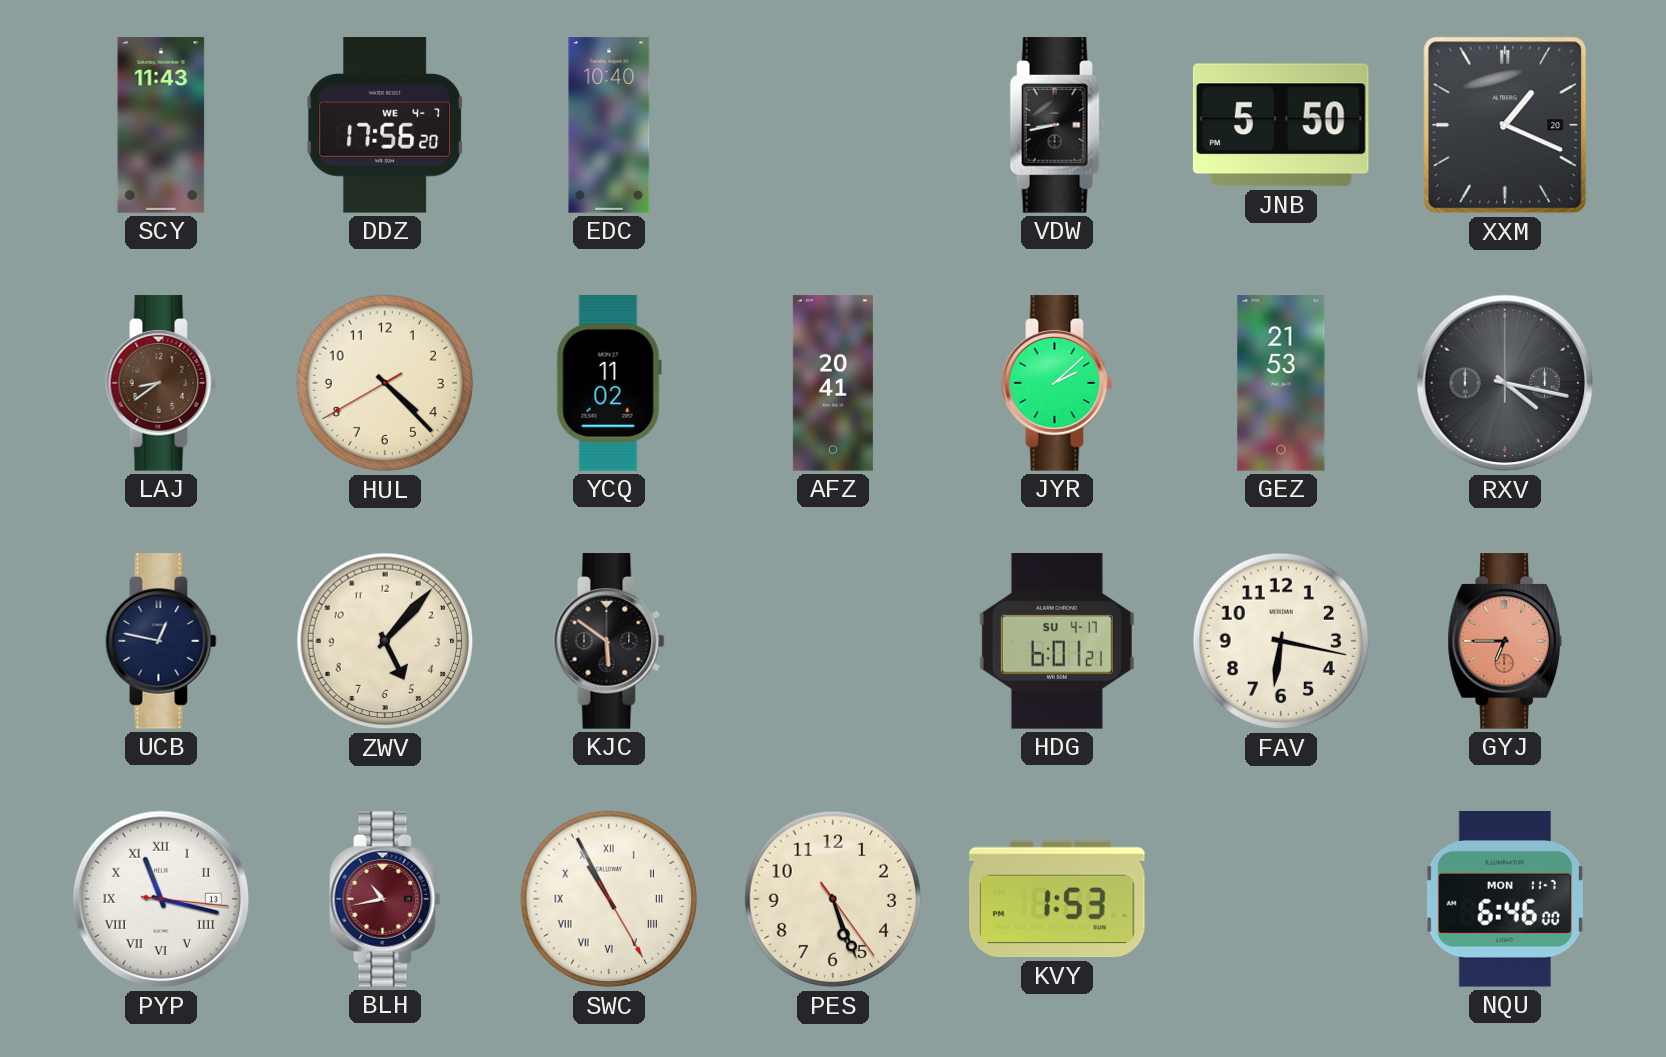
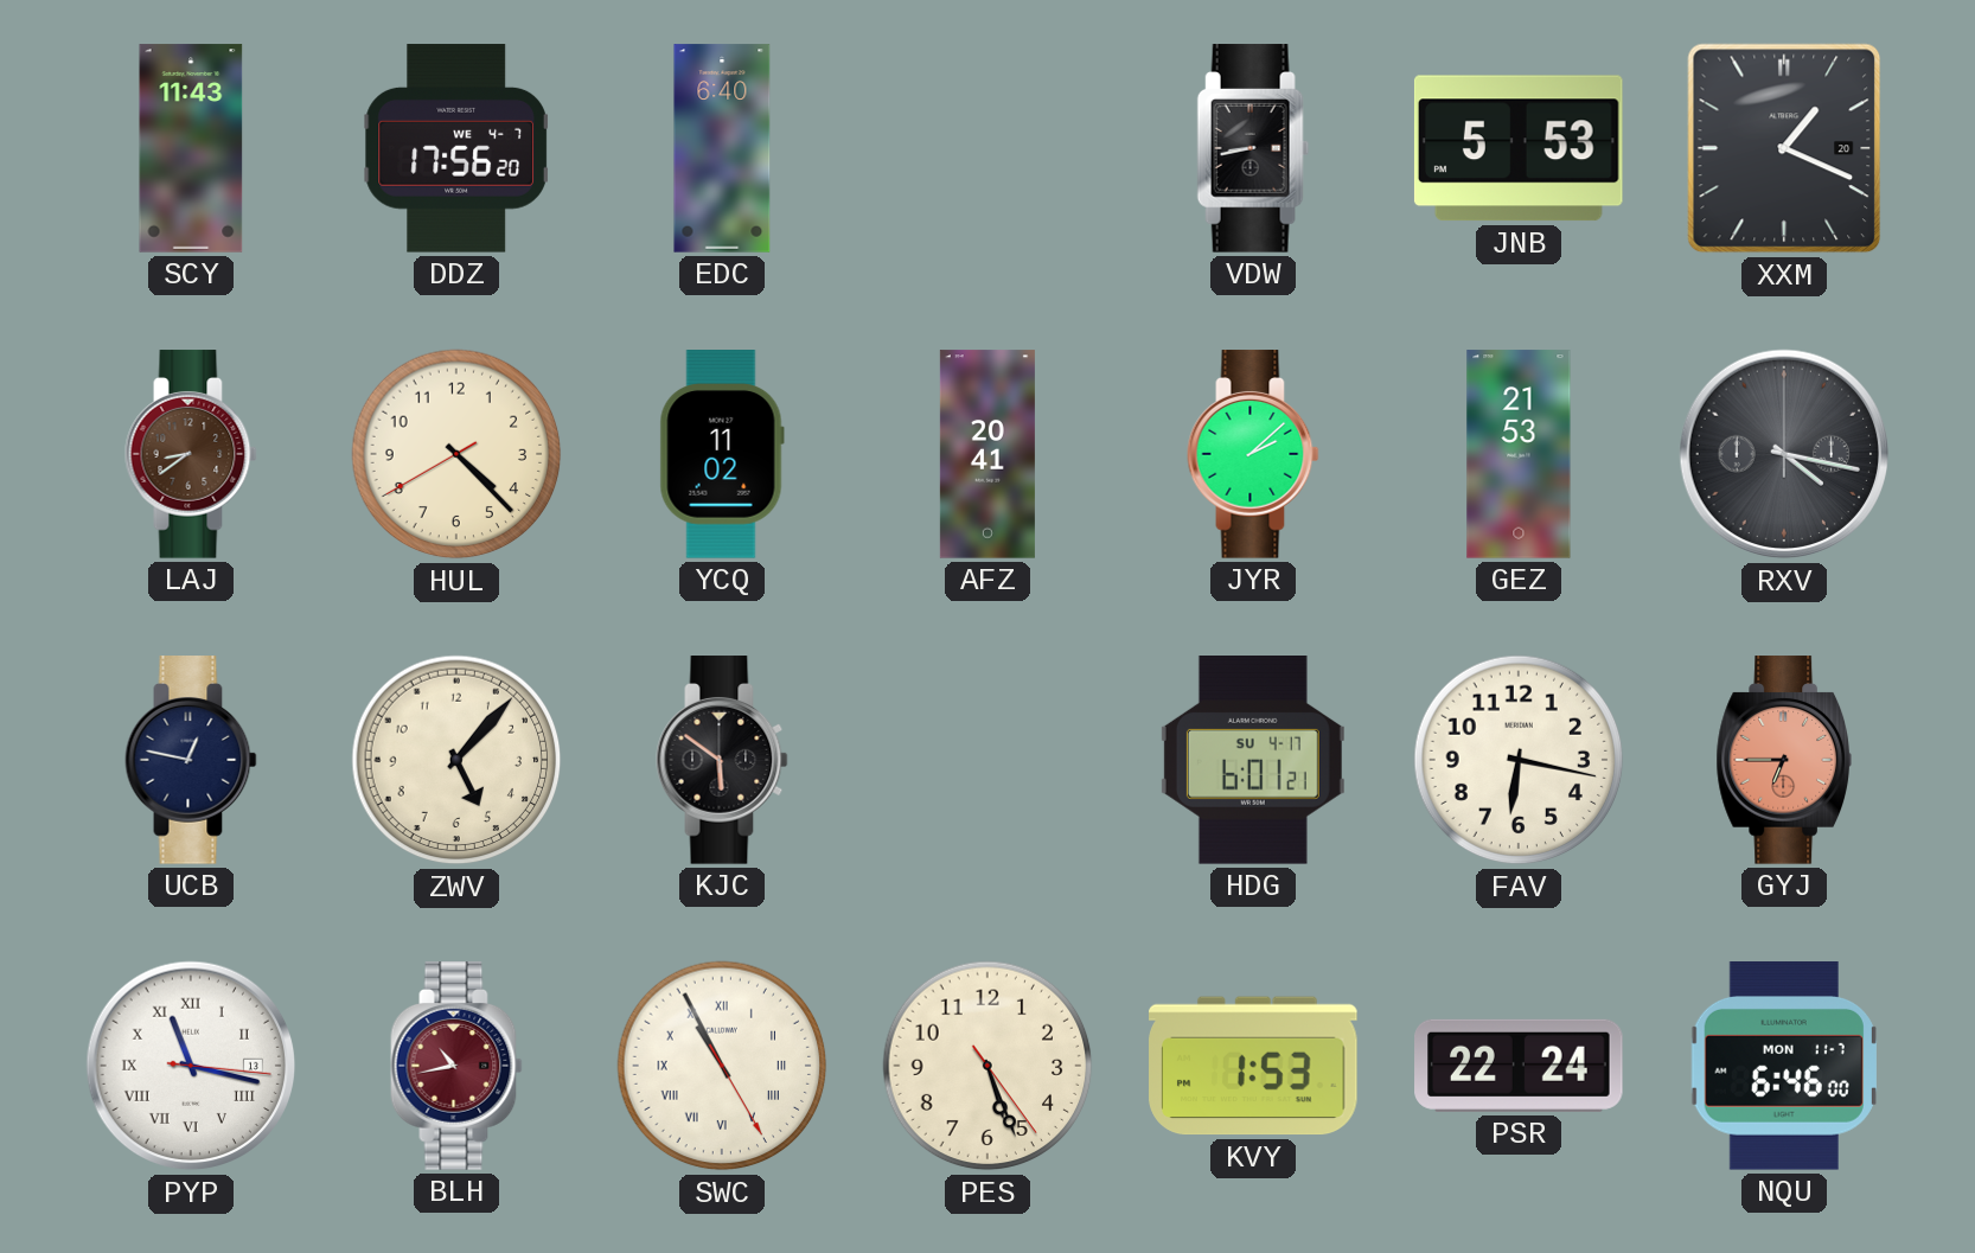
EDC: 10:40 -> 6:40 (722, 148)
JNB: 5:50 -> 5:53 (1519, 148)
PSR: none -> 22:24 (1519, 1066)
